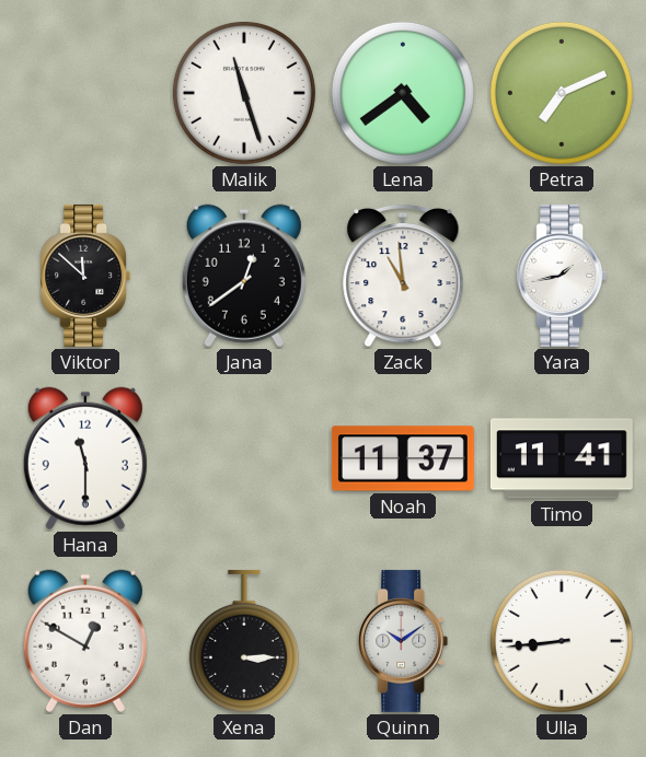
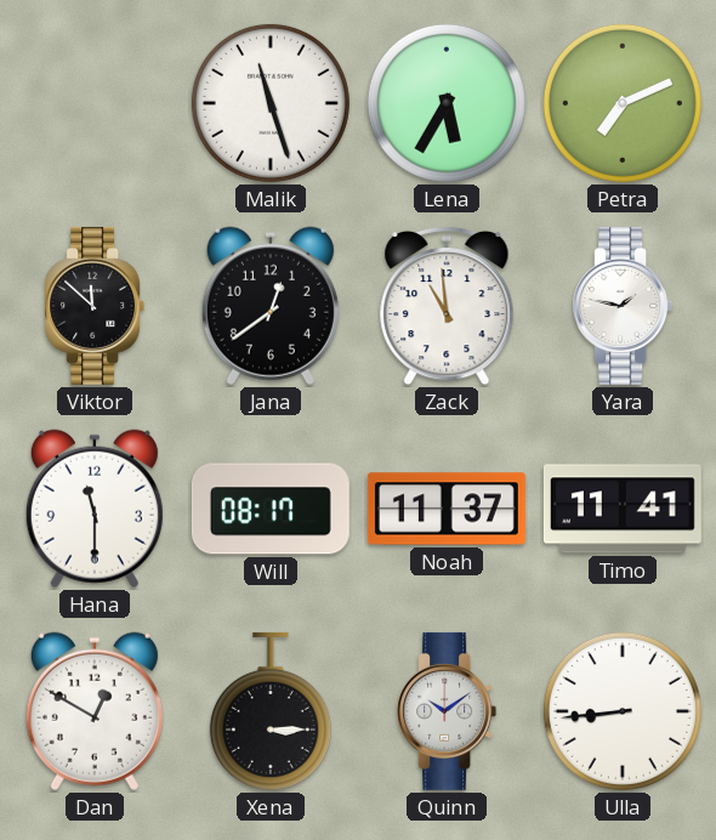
Lena: 4:39 -> 5:35 (447, 103)
Yara: 1:43 -> 1:47 (623, 306)
Will: none -> 08:17 (271, 509)
